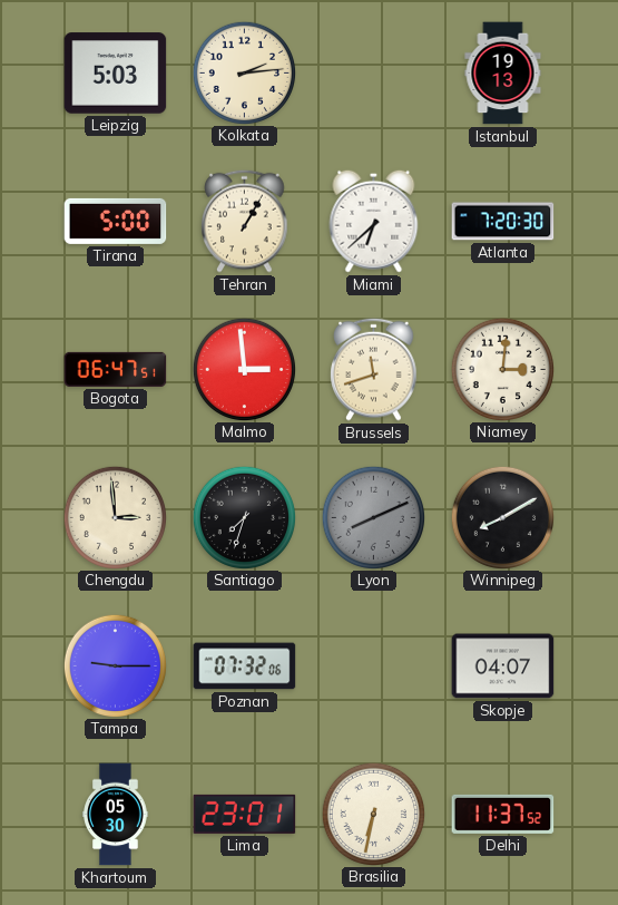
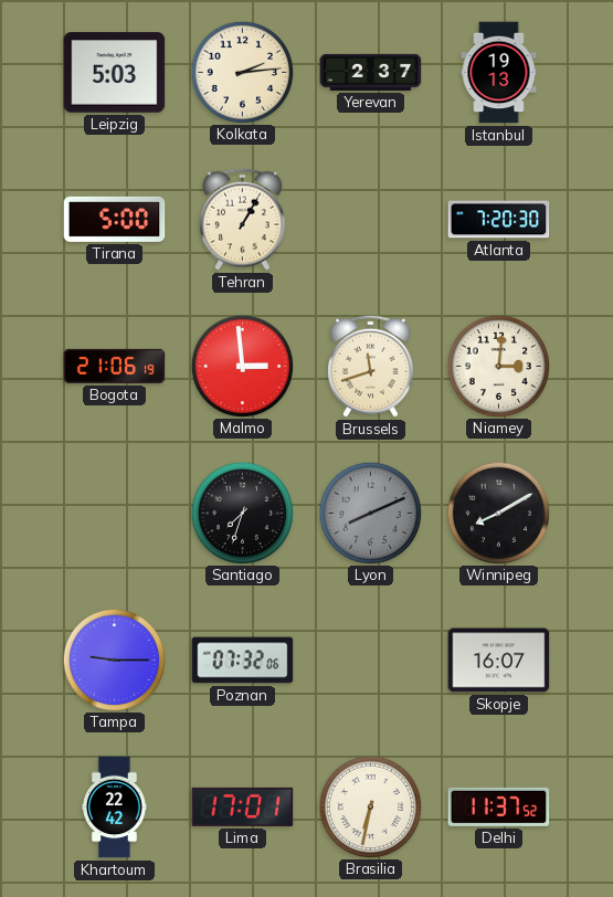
Yerevan: none -> 2:37 (371, 72)
Miami: 6:38 -> none (374, 221)
Bogota: 06:47 -> 21:06 (115, 366)
Chengdu: 2:59 -> none (115, 517)
Skopje: 04:07 -> 16:07 (499, 661)
Khartoum: 05:30 -> 22:42 (115, 808)
Lima: 23:01 -> 17:01 (243, 806)
